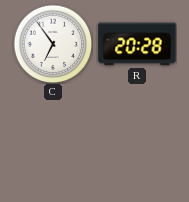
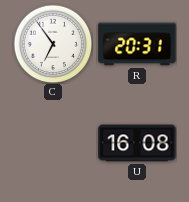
R: 20:28 -> 20:31 (137, 44)
U: none -> 16:08 (137, 143)
